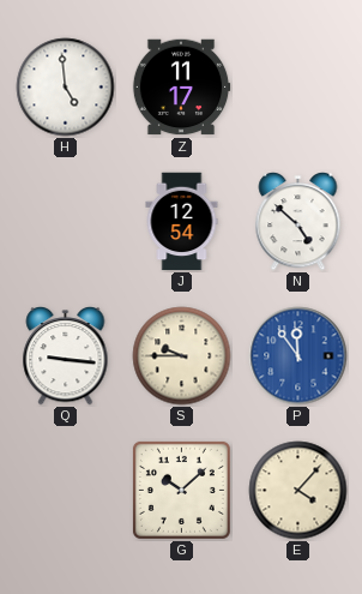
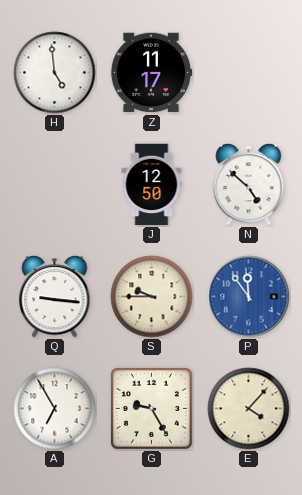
J: 12:54 -> 12:50 (152, 185)
A: none -> 6:55 (55, 409)
G: 10:08 -> 9:25 (151, 408)
